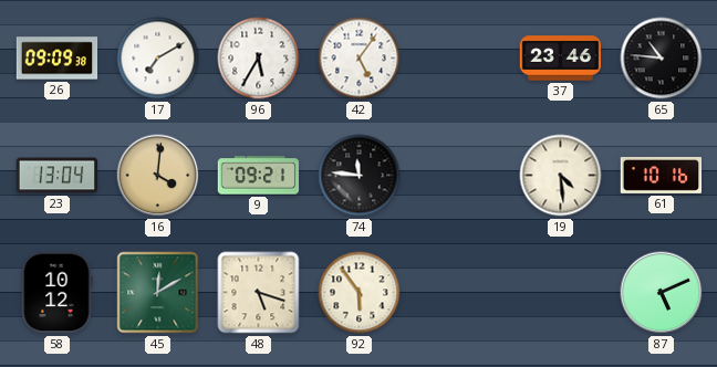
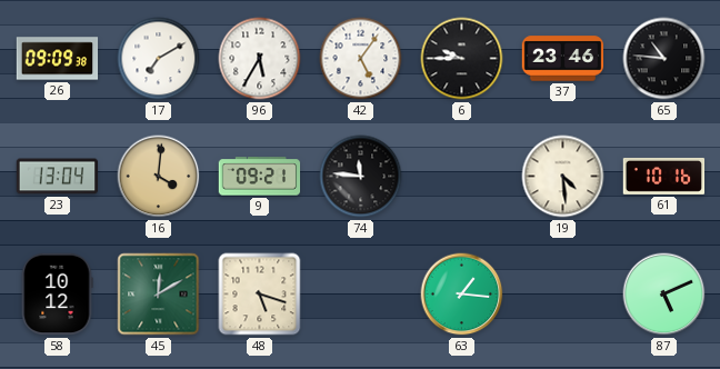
6: none -> 9:45 (462, 59)
92: 5:54 -> none (360, 293)
63: none -> 1:16 (462, 295)
